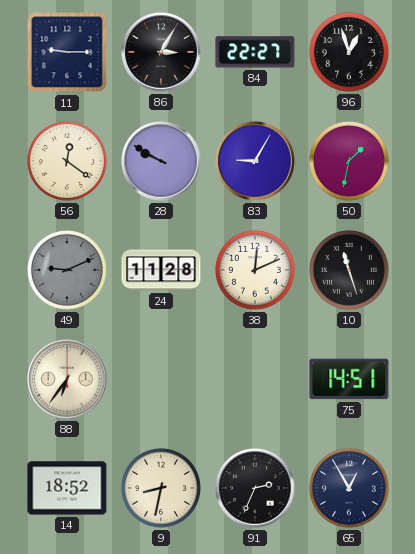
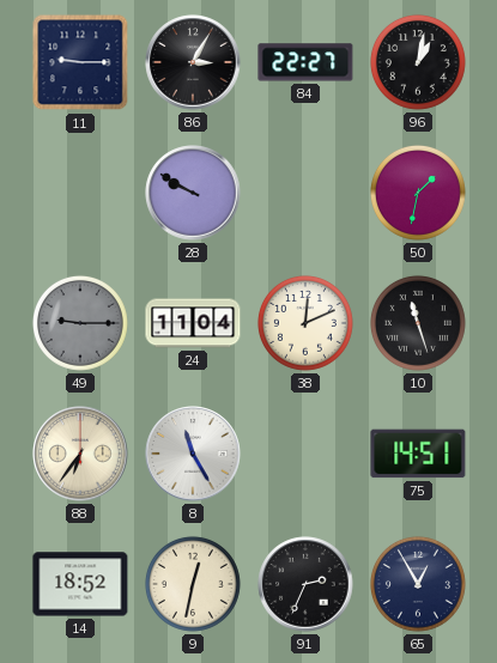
96: 12:57 -> 1:02 (418, 62)
56: 12:21 -> none (67, 161)
83: 9:05 -> none (255, 161)
49: 9:11 -> 9:15 (80, 323)
24: 11:28 -> 11:04 (193, 323)
8: none -> 11:25 (193, 454)
9: 8:32 -> 12:32 (193, 584)
